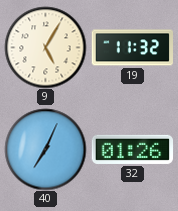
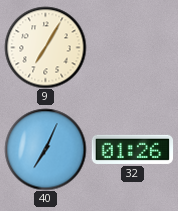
9: 5:05 -> 7:05 (45, 47)
19: 11:32 -> none (132, 48)
